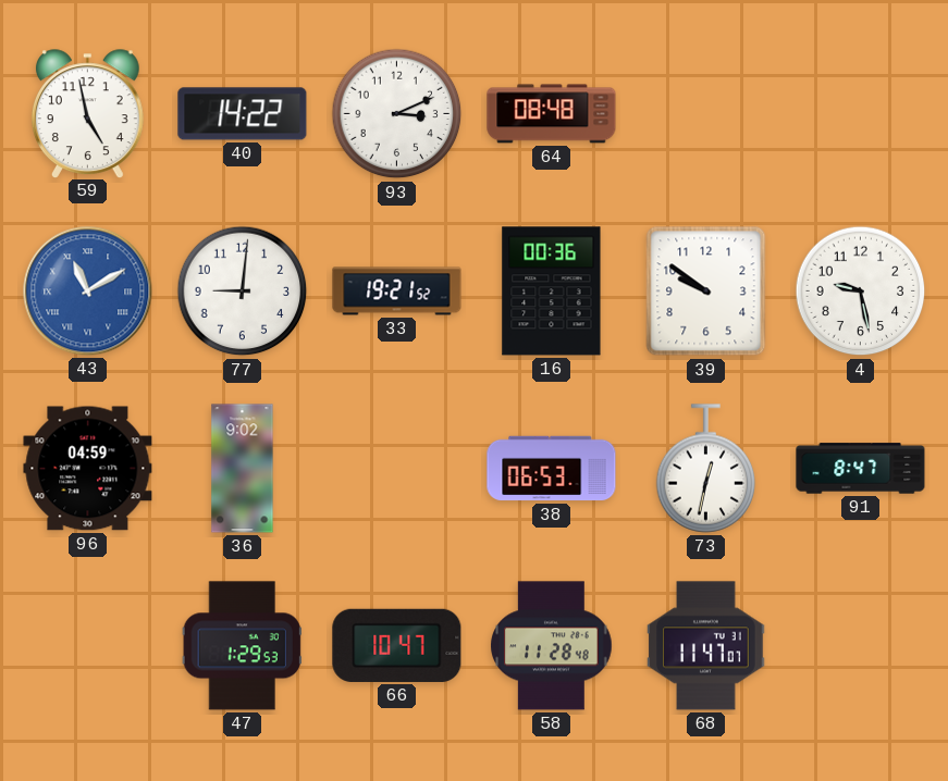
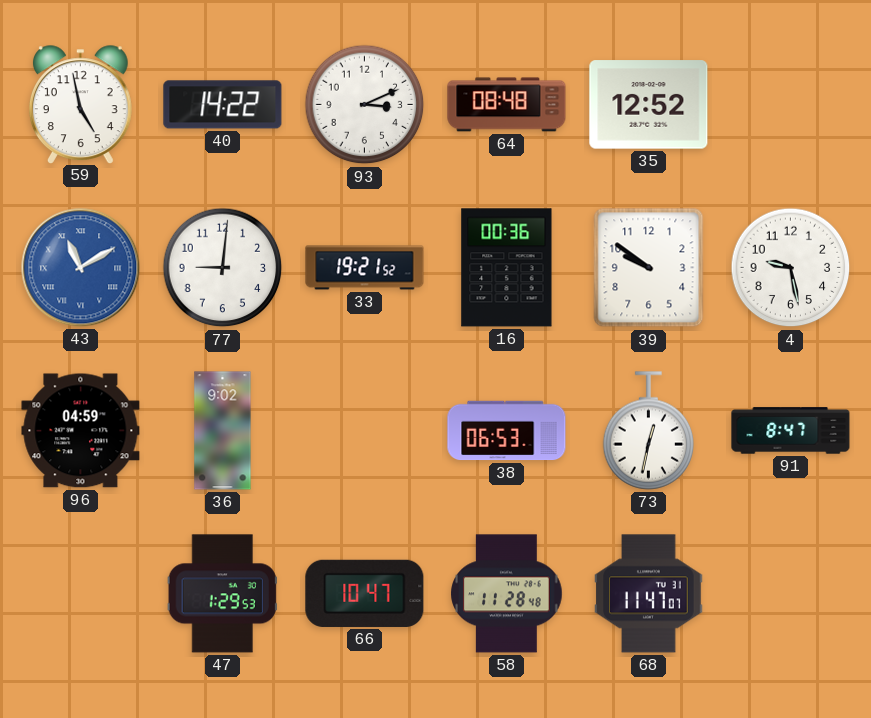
35: none -> 12:52 (649, 105)
